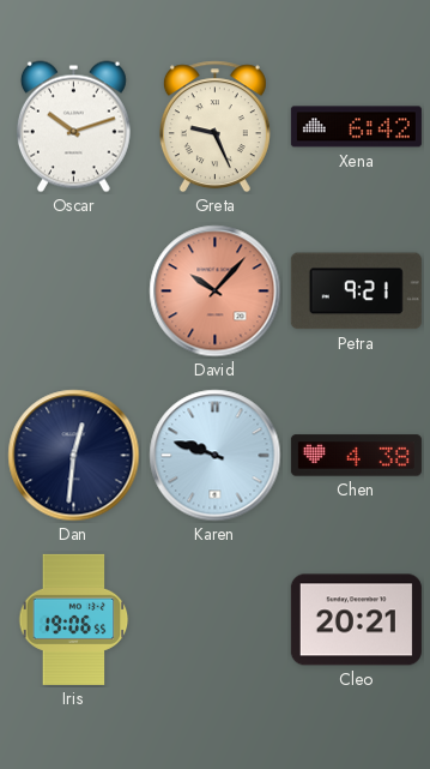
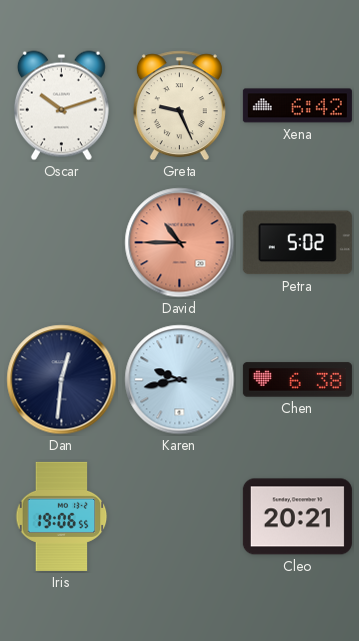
David: 10:07 -> 10:45 (180, 243)
Petra: 9:21 -> 5:02 (297, 243)
Karen: 9:48 -> 9:43 (180, 380)
Chen: 4:38 -> 6:38 (297, 380)
